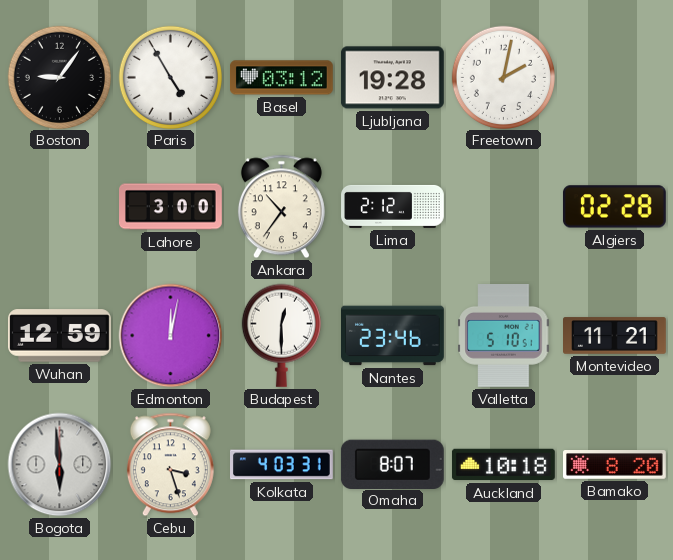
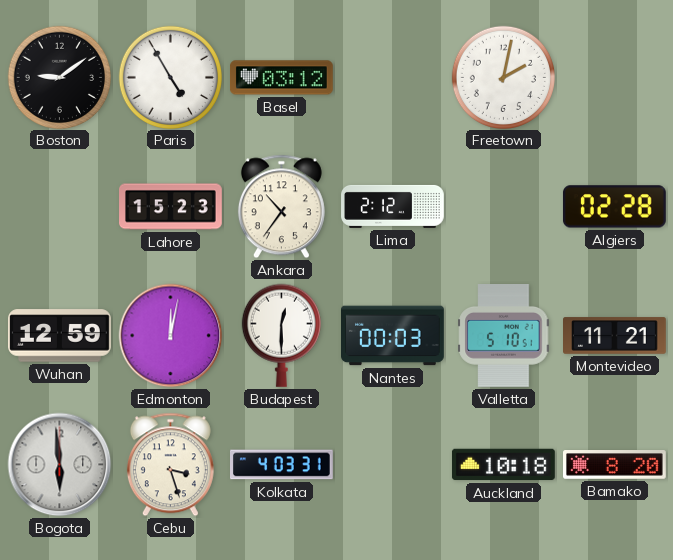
Boston: 9:06 -> 9:09 (59, 77)
Ljubljana: 19:28 -> none (392, 78)
Lahore: 3:00 -> 15:23 (171, 207)
Nantes: 23:46 -> 00:03 (393, 336)
Omaha: 8:07 -> none (392, 464)
